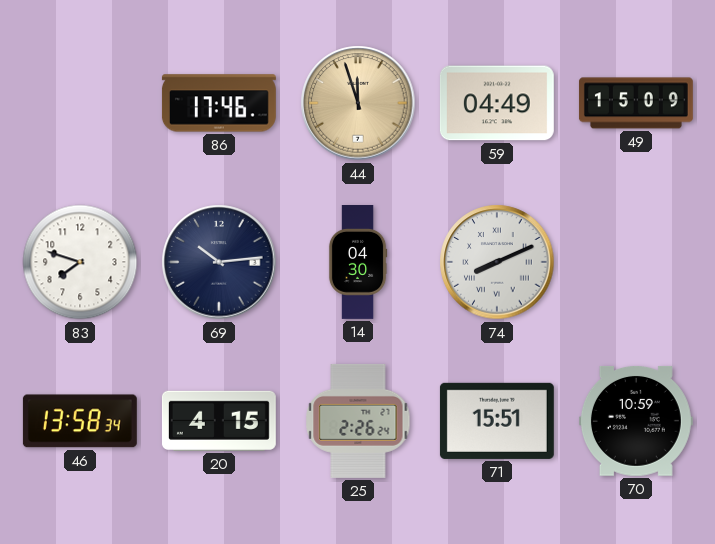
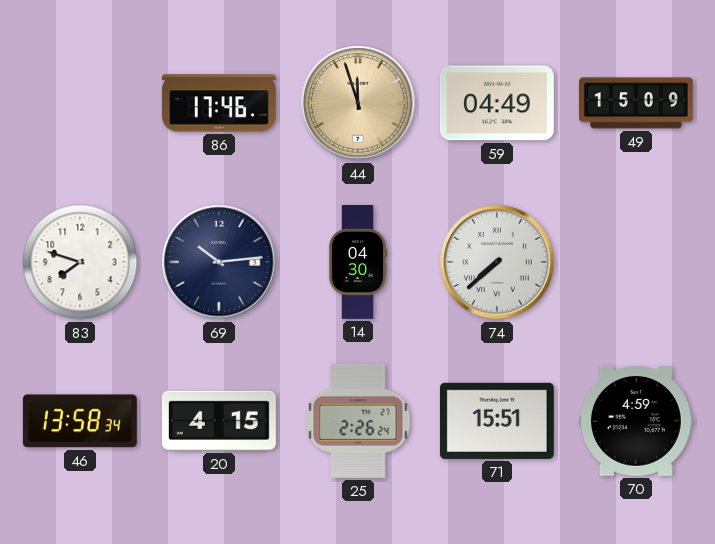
74: 8:11 -> 7:38 (497, 262)
70: 10:59 -> 4:59 (636, 421)
